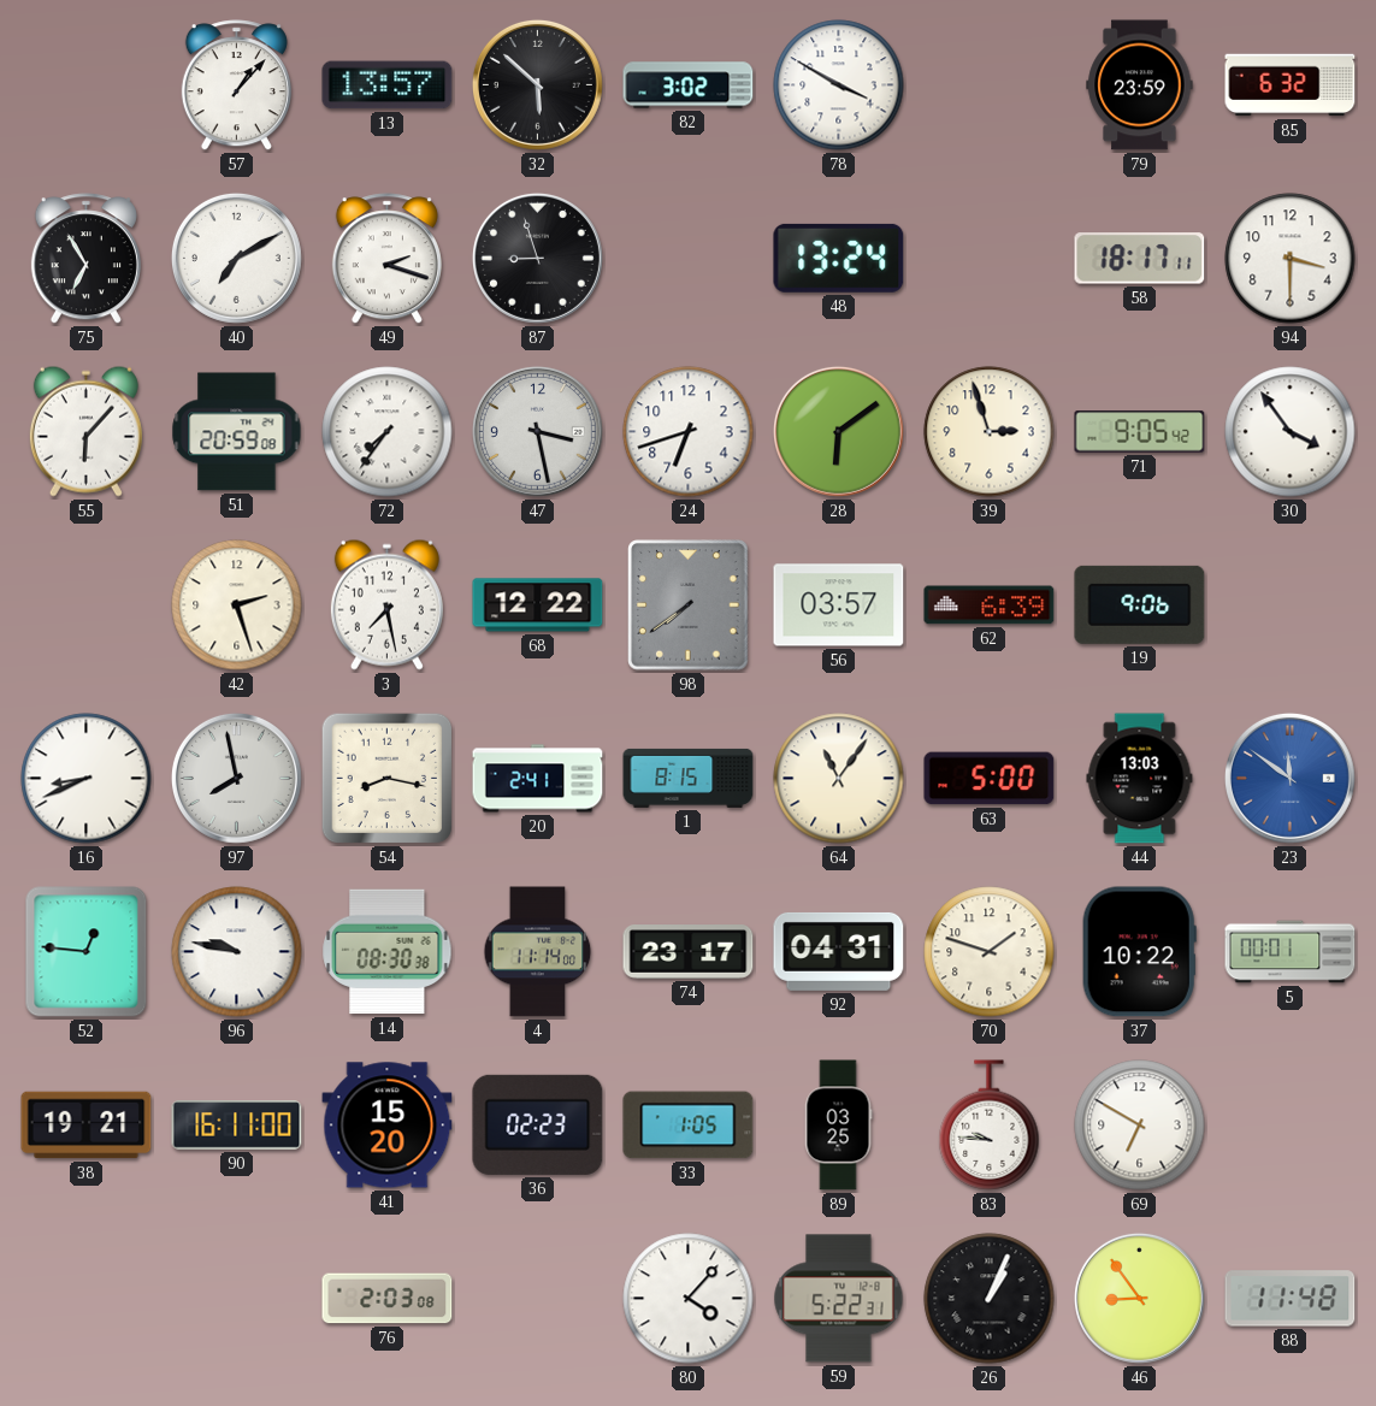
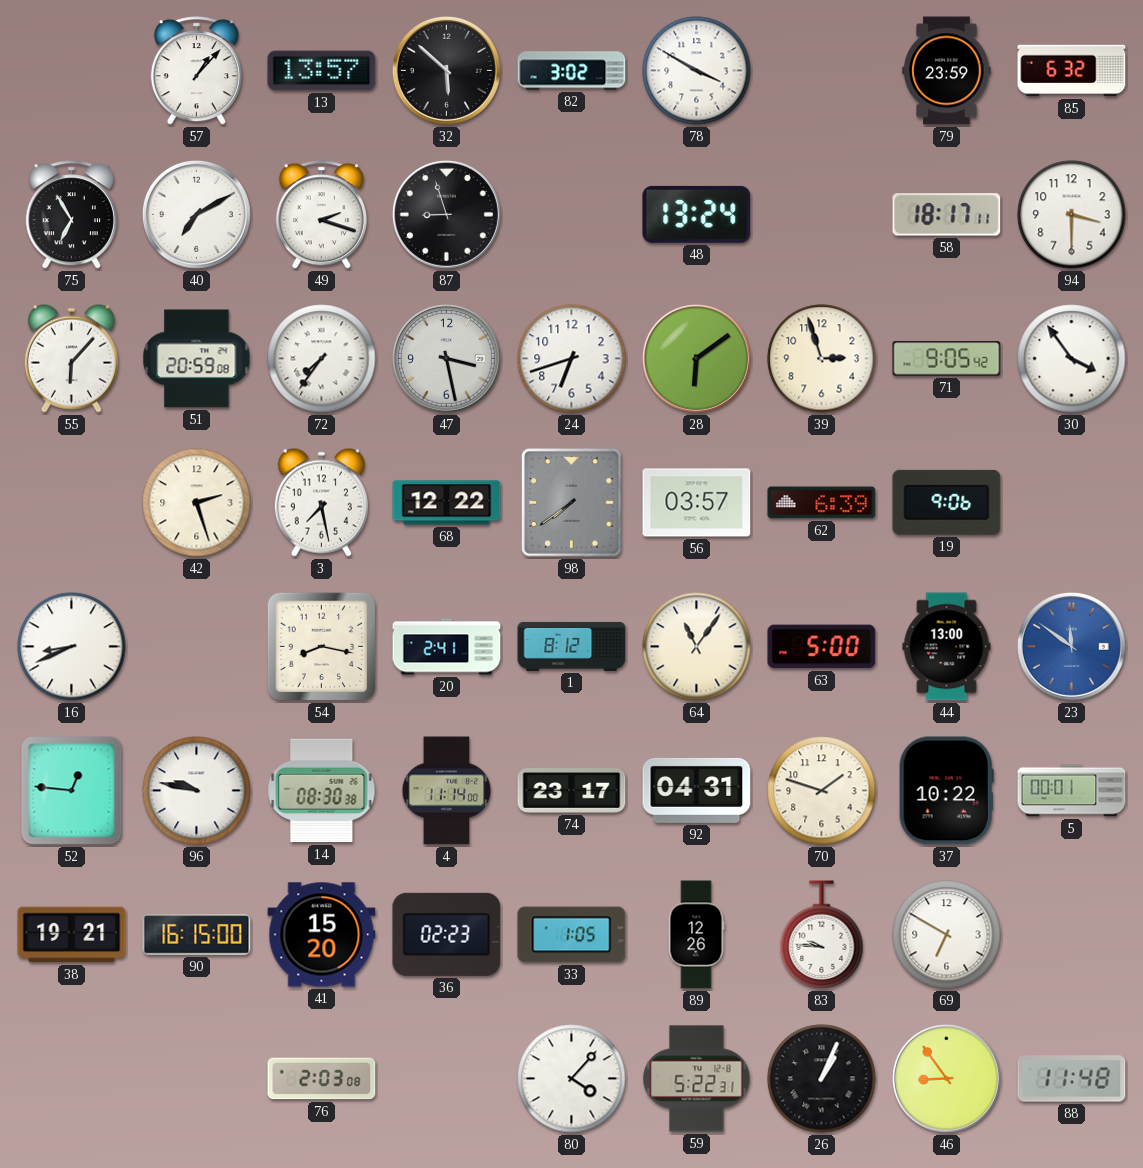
97: 7:58 -> none (236, 778)
1: 8:15 -> 8:12 (572, 646)
44: 13:03 -> 13:00 (947, 647)
90: 16:11 -> 16:15 (197, 935)
89: 03:25 -> 12:26 (696, 935)
